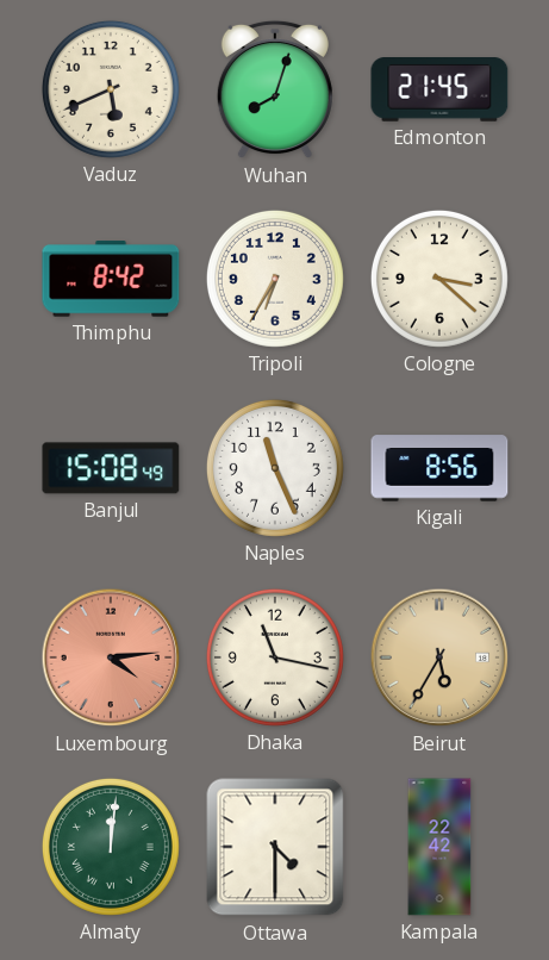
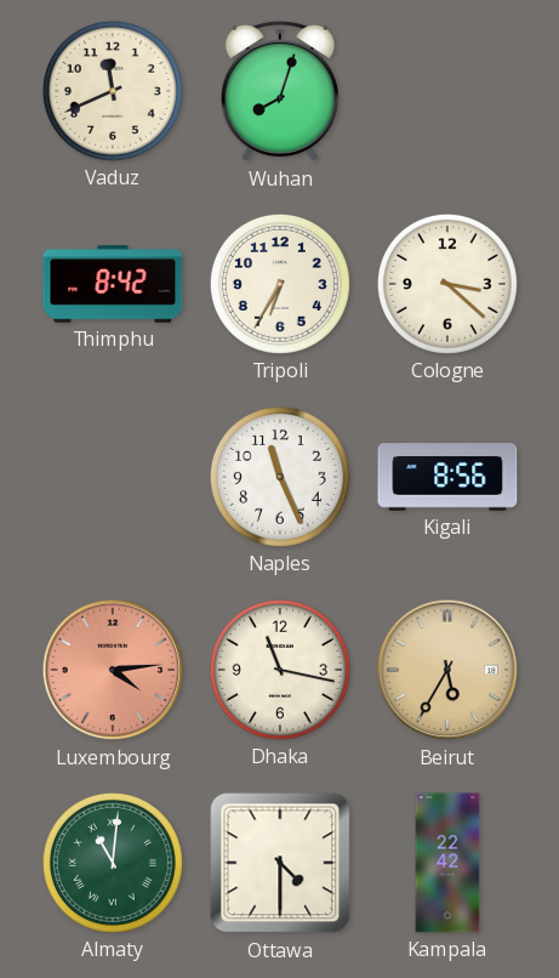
Vaduz: 5:41 -> 11:41 (113, 91)
Edmonton: 21:45 -> none (439, 89)
Banjul: 15:08 -> none (111, 468)
Almaty: 12:01 -> 11:01 (113, 863)
